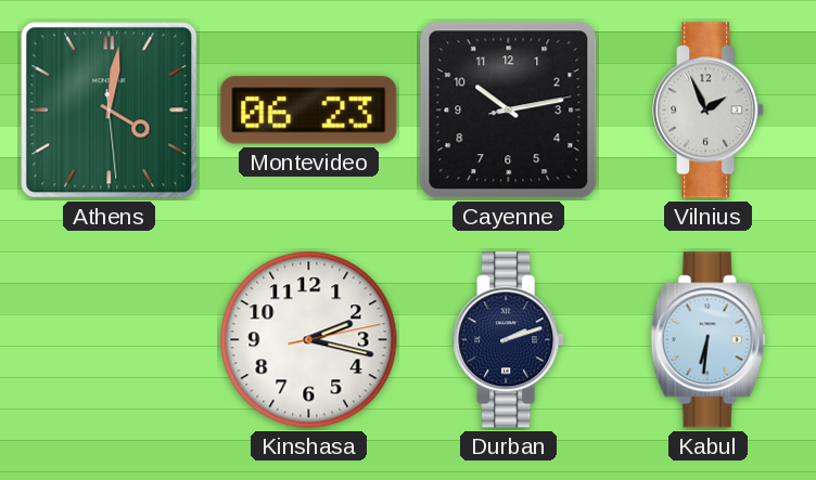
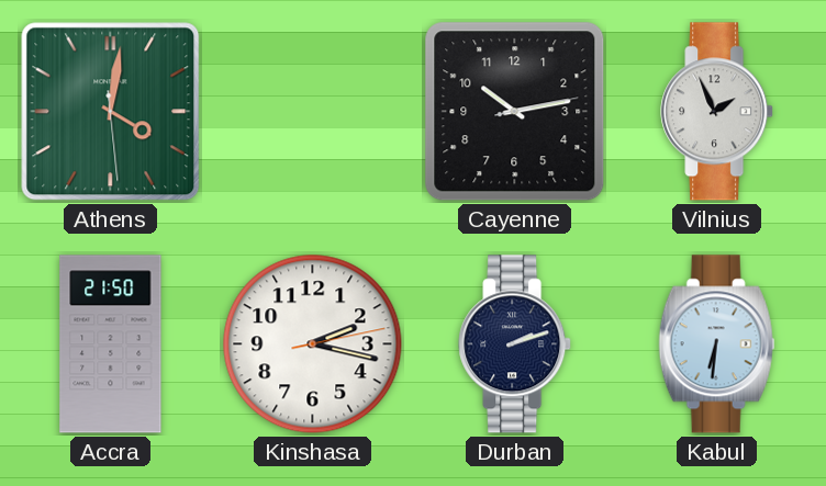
Montevideo: 06:23 -> none (309, 111)
Accra: none -> 21:50 (111, 344)
